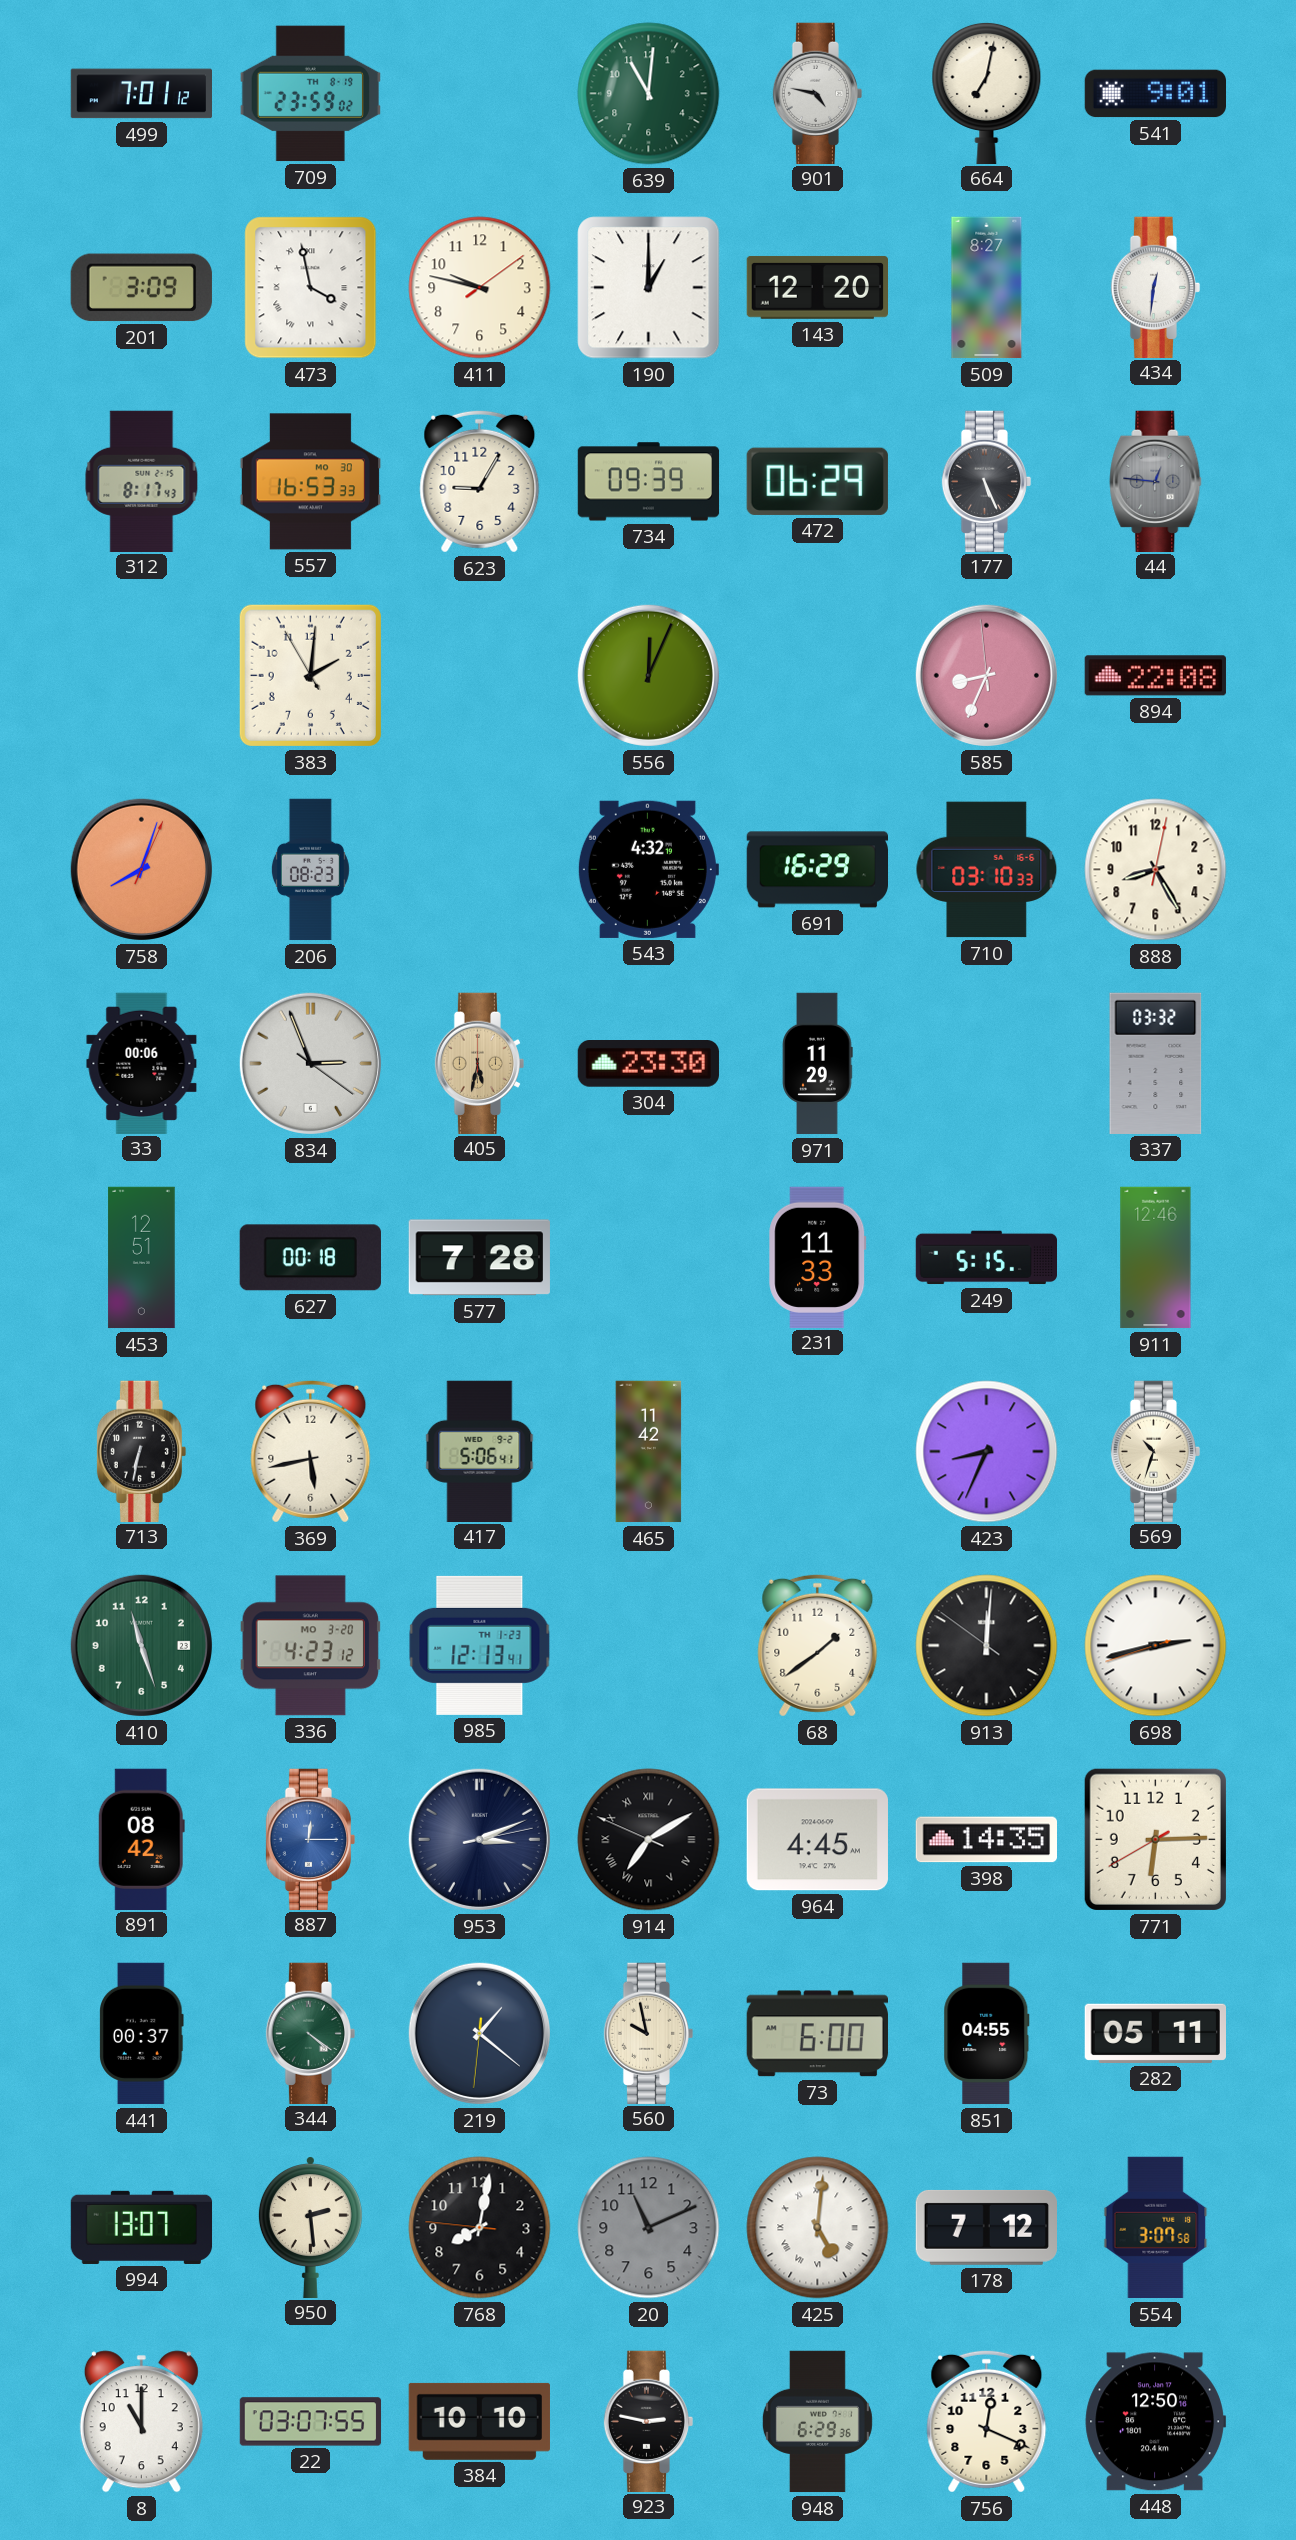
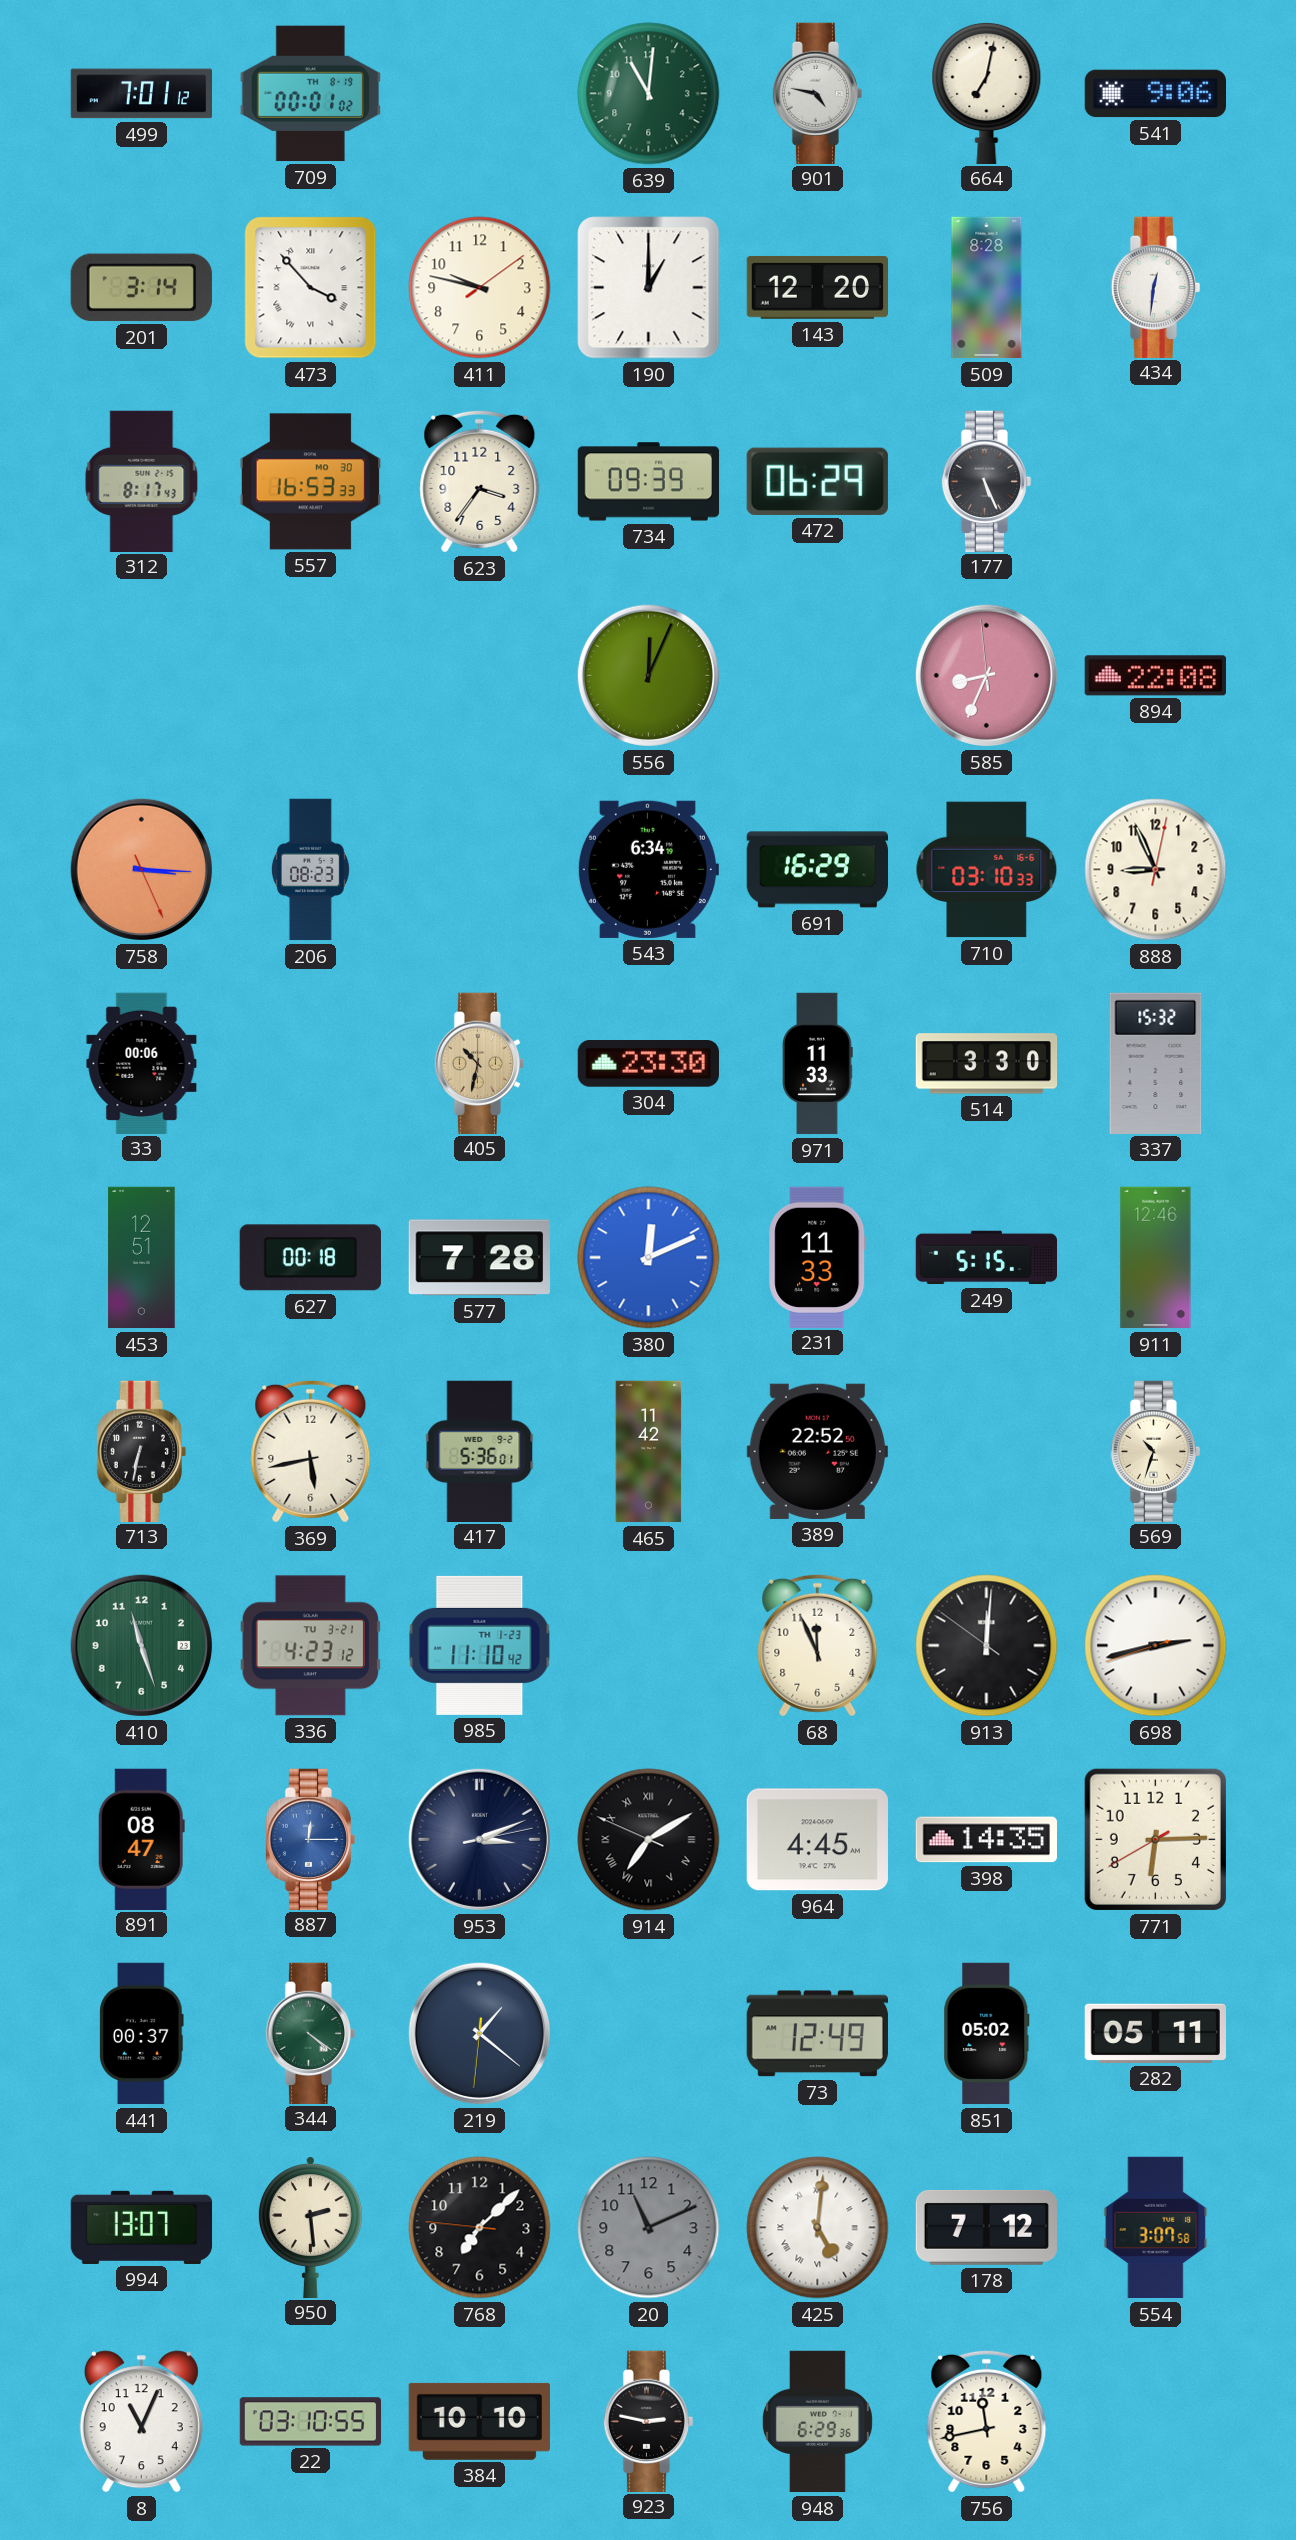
709: 23:59 -> 00:01 (310, 94)
541: 9:01 -> 9:06 (1155, 94)
201: 3:09 -> 3:14 (141, 288)
473: 3:58 -> 3:53 (311, 288)
509: 8:27 -> 8:28 (987, 288)
623: 9:05 -> 3:36 (480, 481)
44: 12:46 -> none (1156, 481)
383: 2:00 -> none (310, 675)
758: 8:03 -> 3:15 (141, 869)
543: 4:32 -> 6:34 (648, 869)
888: 8:25 -> 8:56 (1156, 870)
834: 2:56 -> none (310, 1063)
405: 5:32 -> 10:32 (480, 1063)
971: 11:29 -> 11:33 (818, 1064)
514: none -> 3:30 (987, 1064)
337: 03:32 -> 15:32 (1156, 1063)
380: none -> 12:11 (649, 1258)
417: 5:06 -> 5:36 (480, 1451)
389: none -> 22:52 (817, 1451)
423: 8:34 -> none (987, 1452)
336 date: MO 3-20 -> TU 3-21 (310, 1646)
985: 12:13 -> 11:10 (480, 1645)
68: 1:39 -> 11:56 (818, 1645)
891: 08:42 -> 08:47 (141, 1839)
560: 9:58 -> none (649, 2033)
73: 6:00 -> 12:49 (817, 2034)
851: 04:55 -> 05:02 (987, 2034)
768: 8:01 -> 7:07 (480, 2228)
8: 11:00 -> 11:04 (141, 2422)
22: 03:07 -> 03:10 (311, 2422)
756: 12:19 -> 11:43 (987, 2421)
448: 12:50 -> none (1155, 2422)
